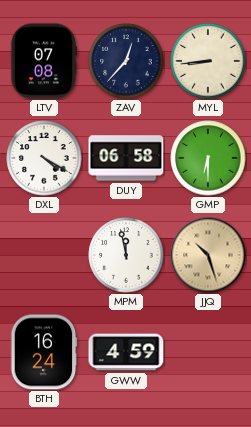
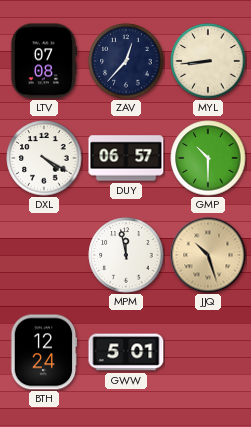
DUY: 06:58 -> 06:57 (126, 158)
GMP: 6:30 -> 10:30 (208, 158)
BTH: 16:24 -> 12:24 (44, 352)
GWW: 4:59 -> 5:01 (126, 352)
